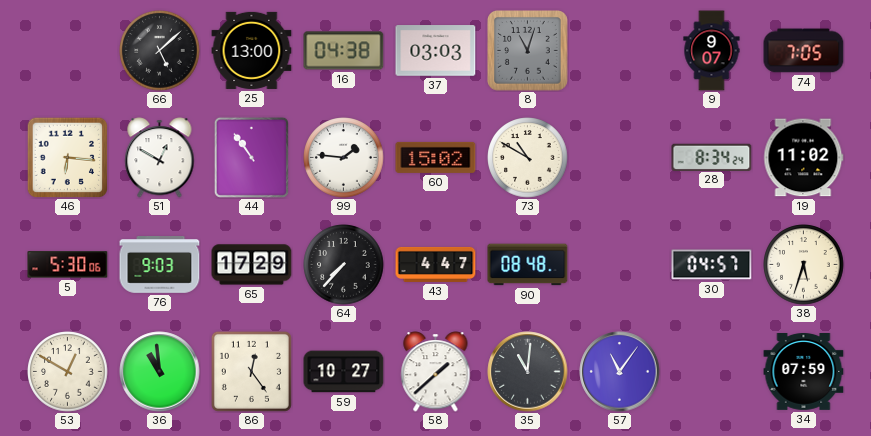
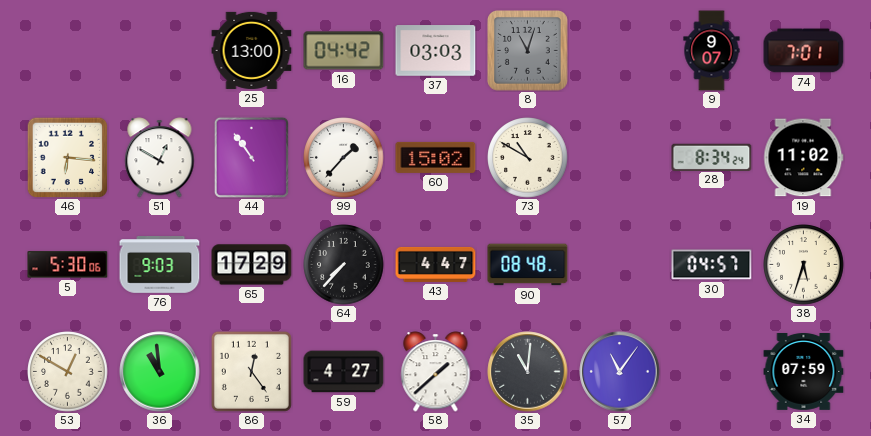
66: 5:08 -> none (160, 51)
16: 04:38 -> 04:42 (344, 51)
74: 7:05 -> 7:01 (804, 51)
99: 1:46 -> 1:37 (344, 158)
59: 10:27 -> 4:27 (344, 372)
